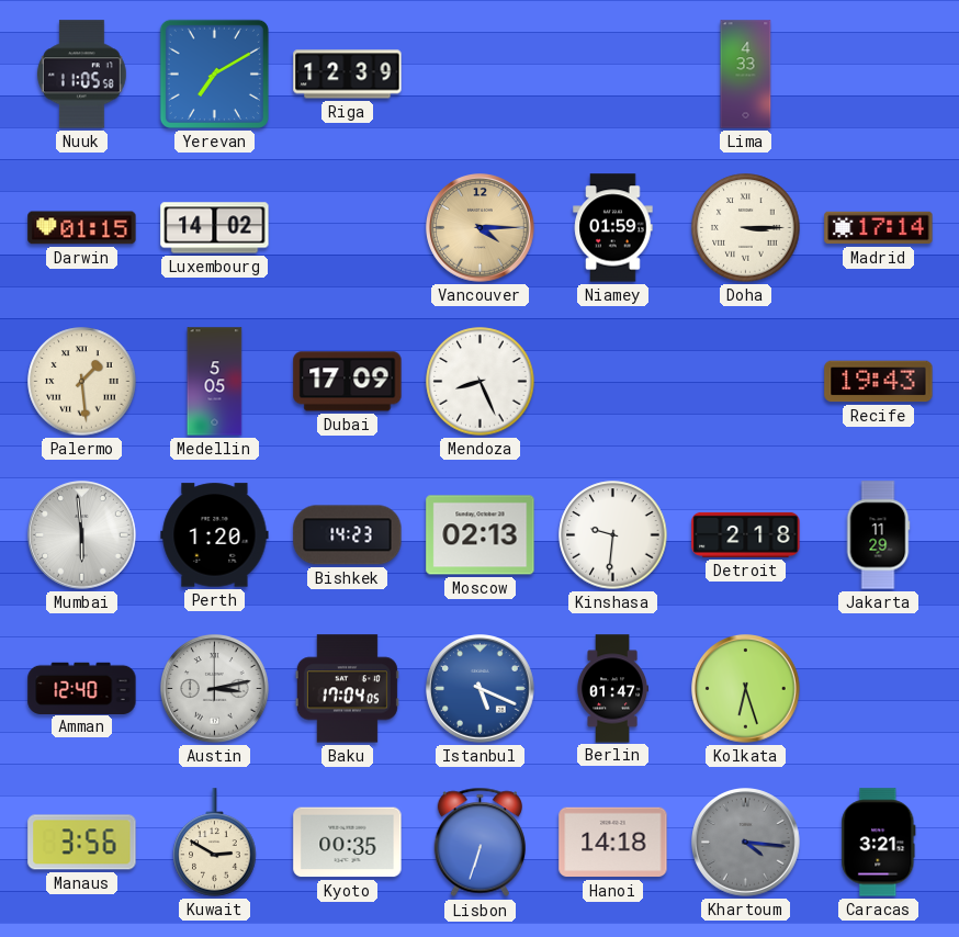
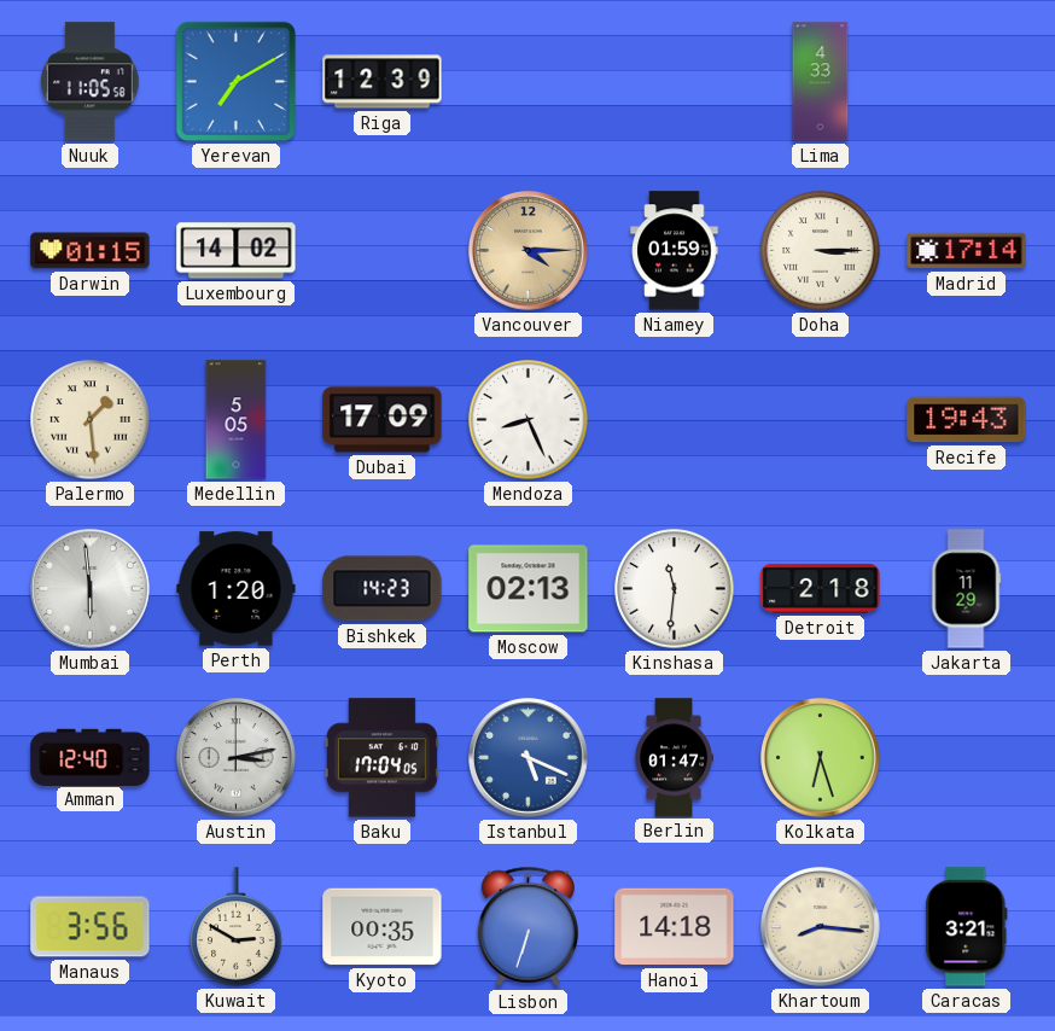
Kinshasa: 9:31 -> 11:31 (675, 589)
Khartoum: 4:16 -> 8:16 (821, 927)
Khartoum dial: grey -> cream (821, 927)
